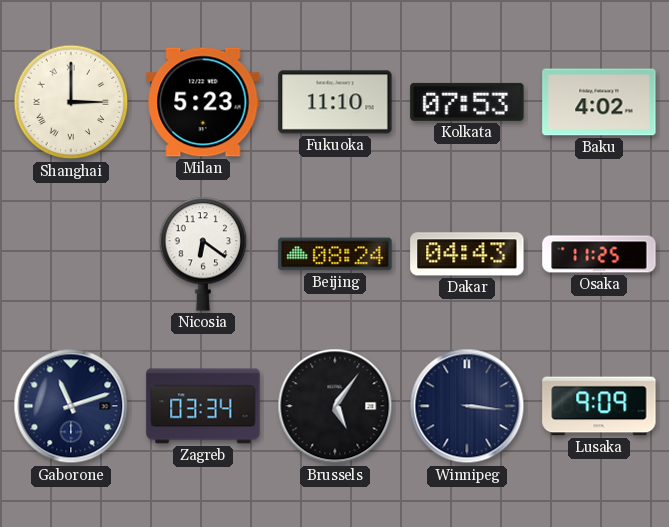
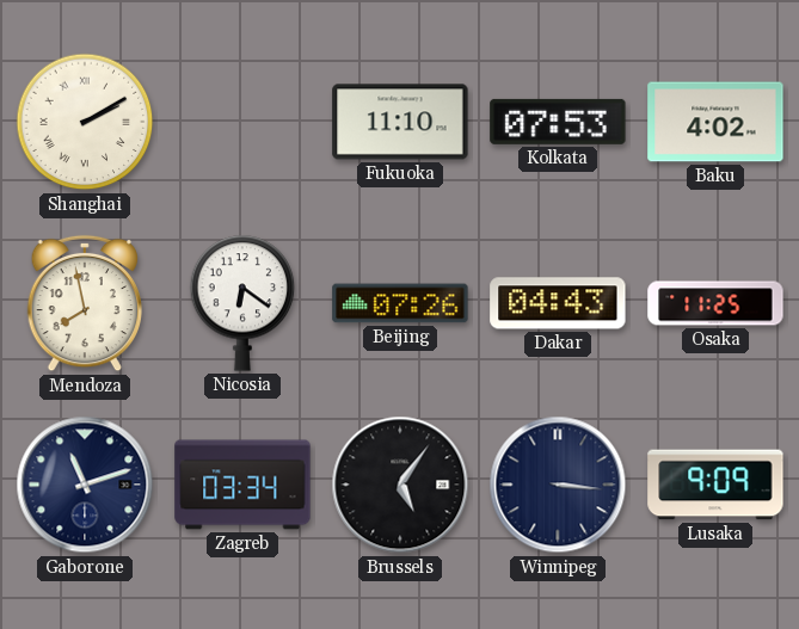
Shanghai: 3:00 -> 2:10 (85, 122)
Milan: 5:23 -> none (203, 102)
Mendoza: none -> 7:58 (85, 303)
Beijing: 08:24 -> 07:26 (400, 303)
